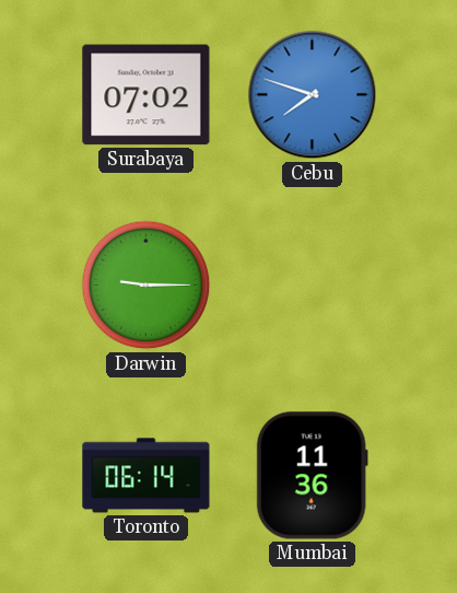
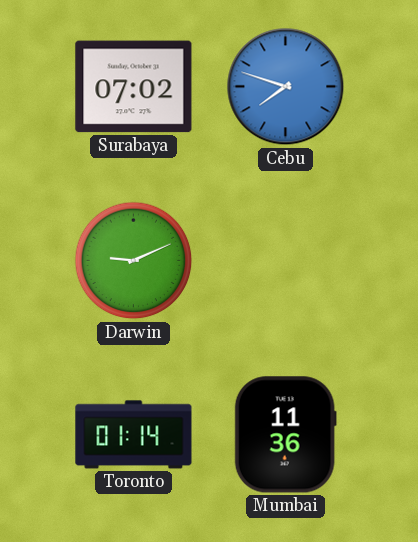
Darwin: 9:15 -> 9:11 (134, 261)
Toronto: 06:14 -> 01:14 (134, 435)
